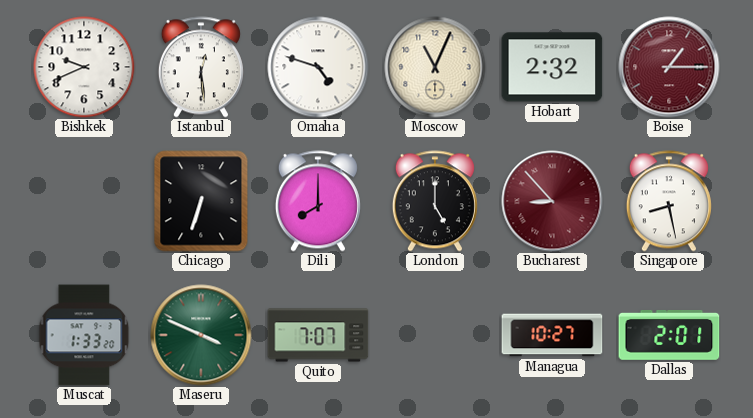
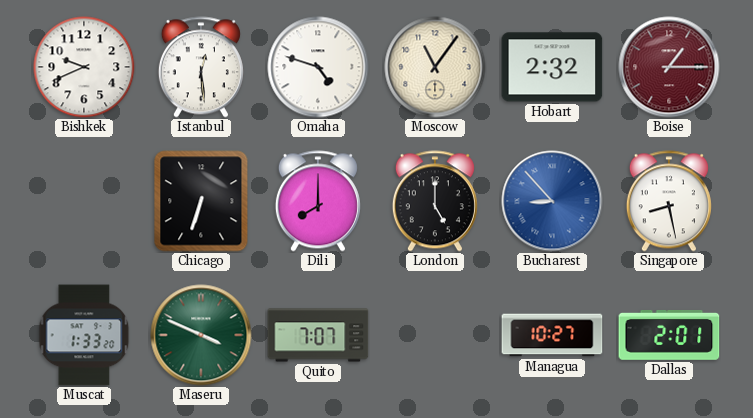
Moscow: 11:04 -> 11:06 (435, 67)
Bucharest dial: burgundy -> blue (552, 201)
